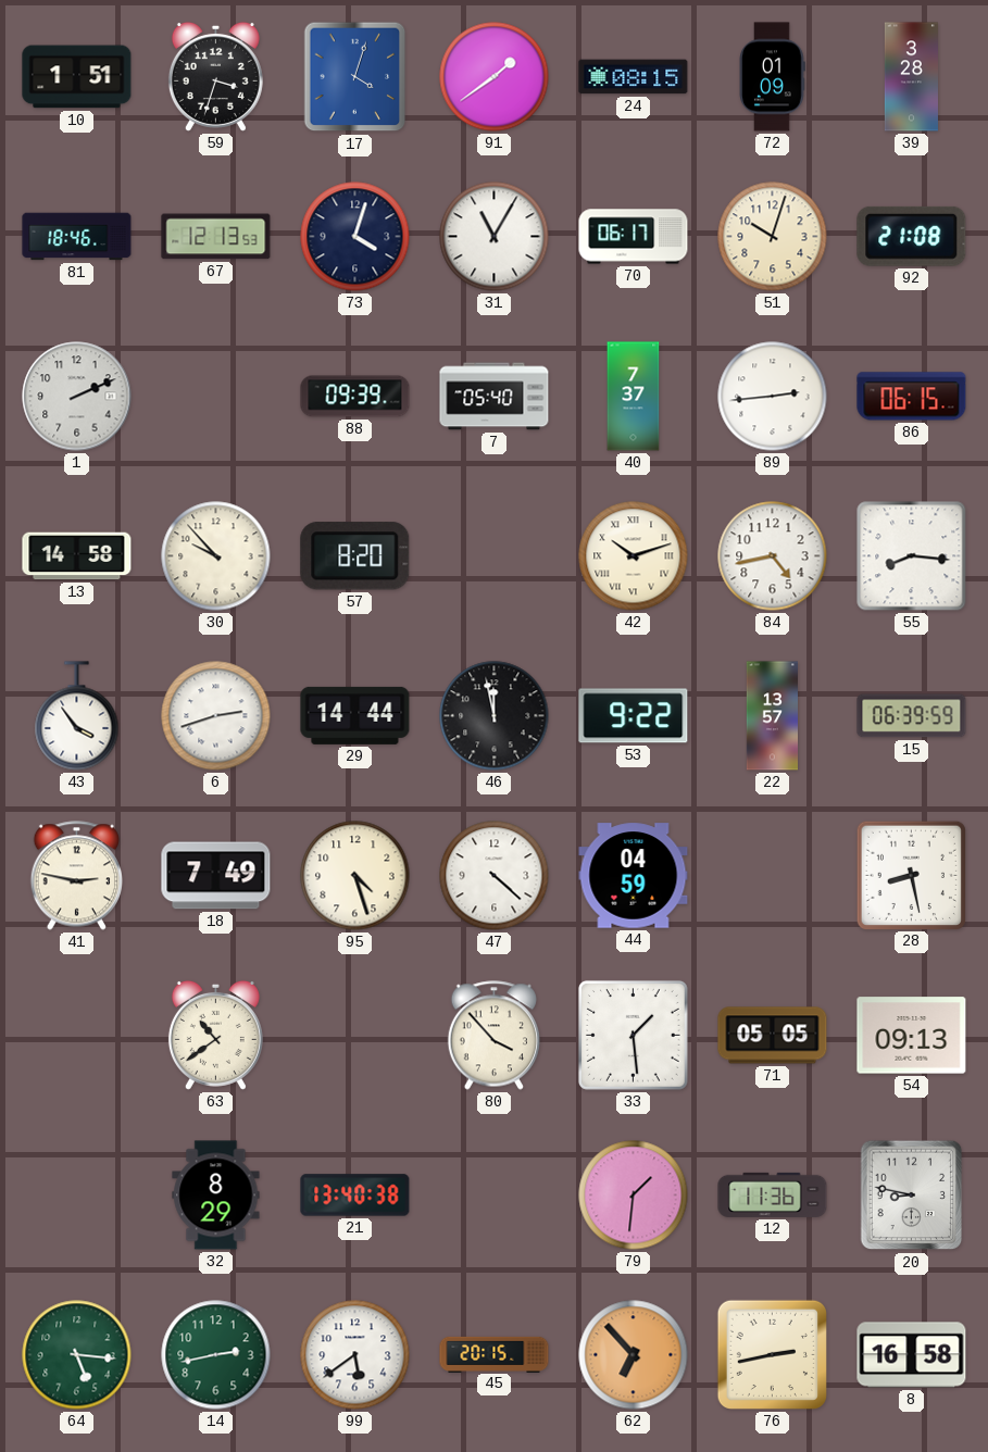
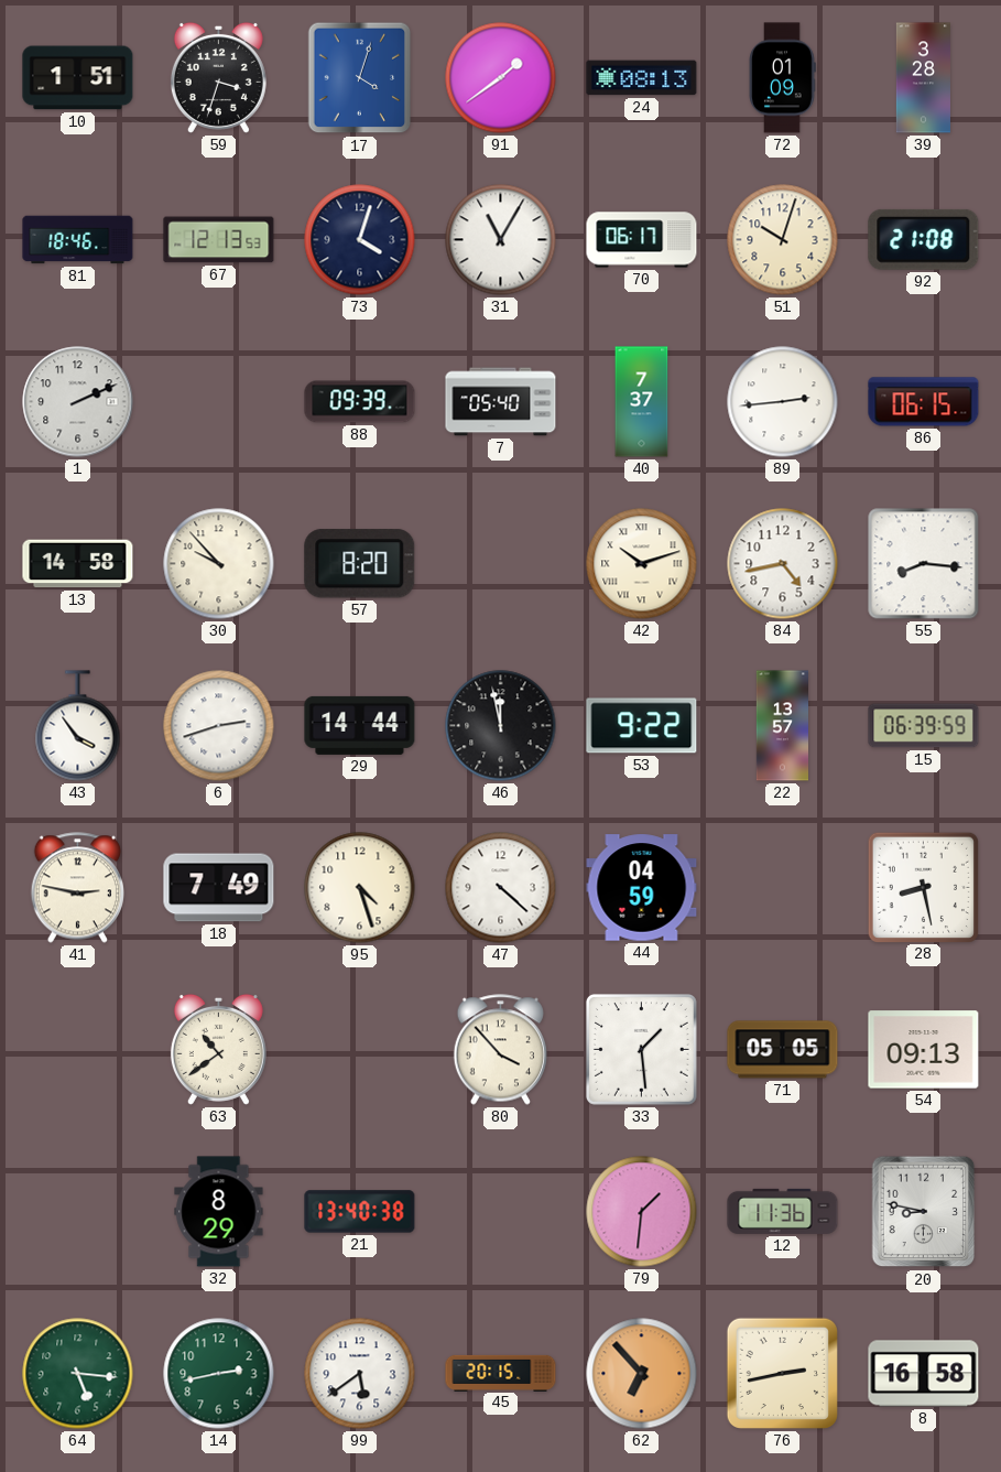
24: 08:15 -> 08:13 (642, 78)
